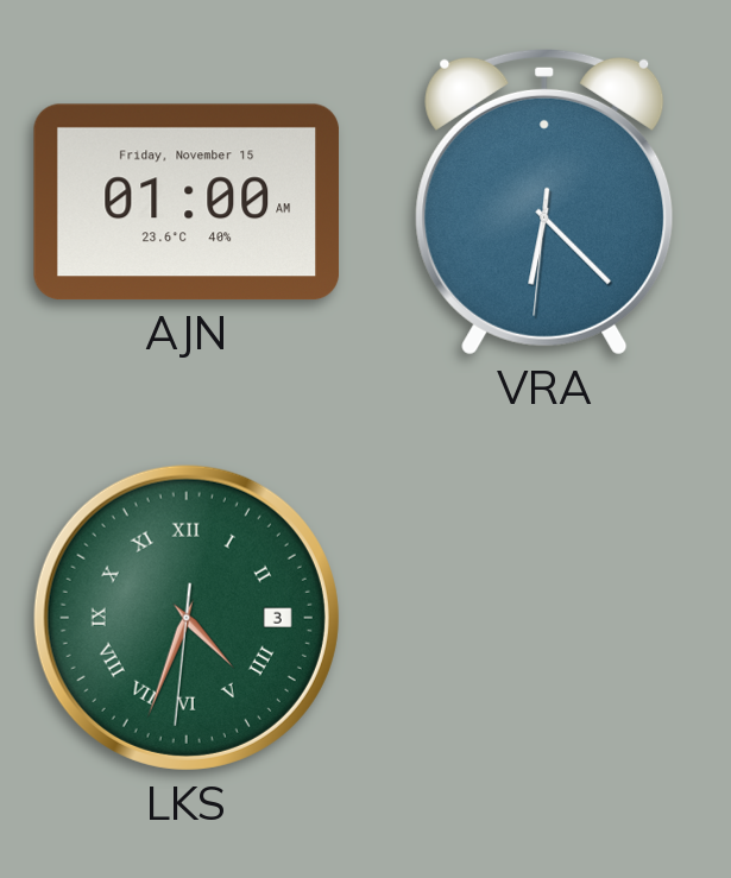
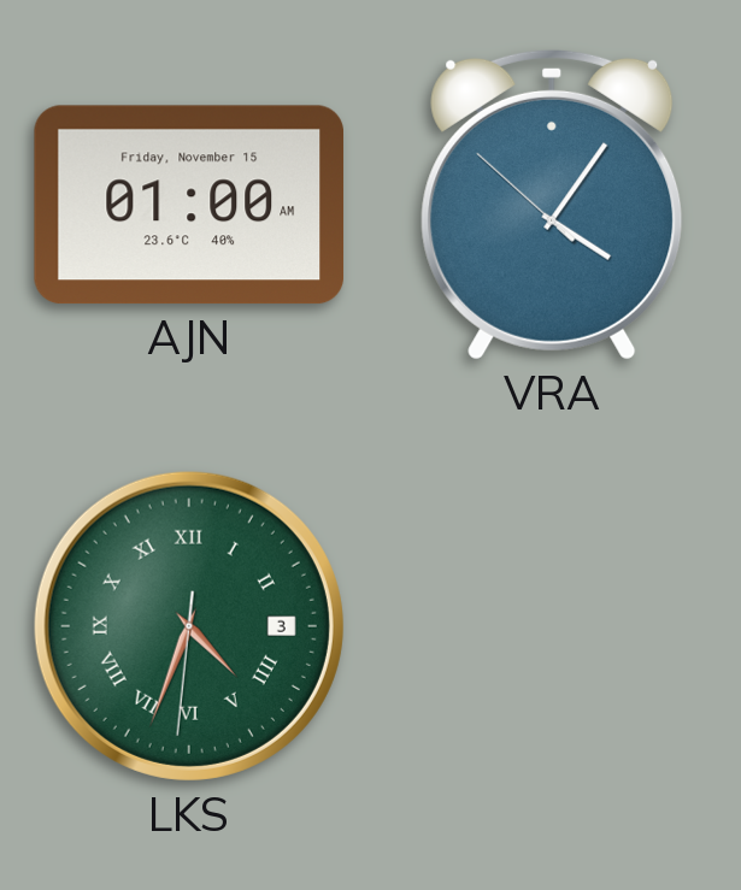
VRA: 6:22 -> 4:05 (552, 205)
